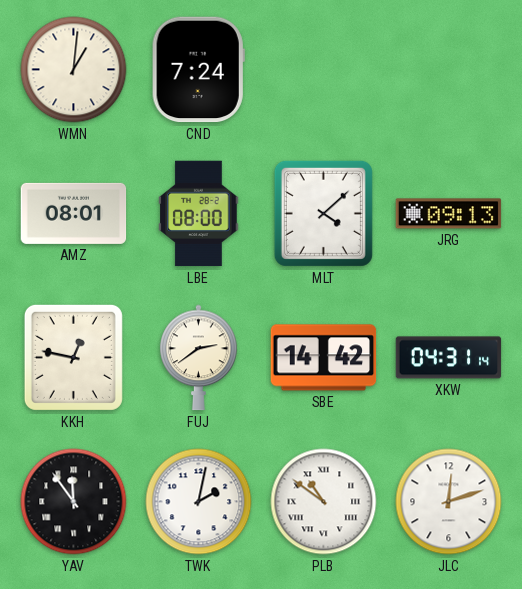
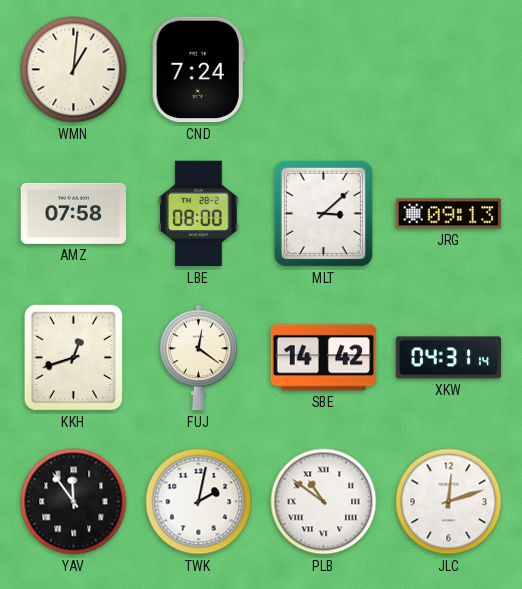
AMZ: 08:01 -> 07:58 (74, 213)
MLT: 4:08 -> 3:08 (323, 213)
KKH: 12:47 -> 12:42 (73, 357)
FUJ: 2:39 -> 12:21 (199, 358)
